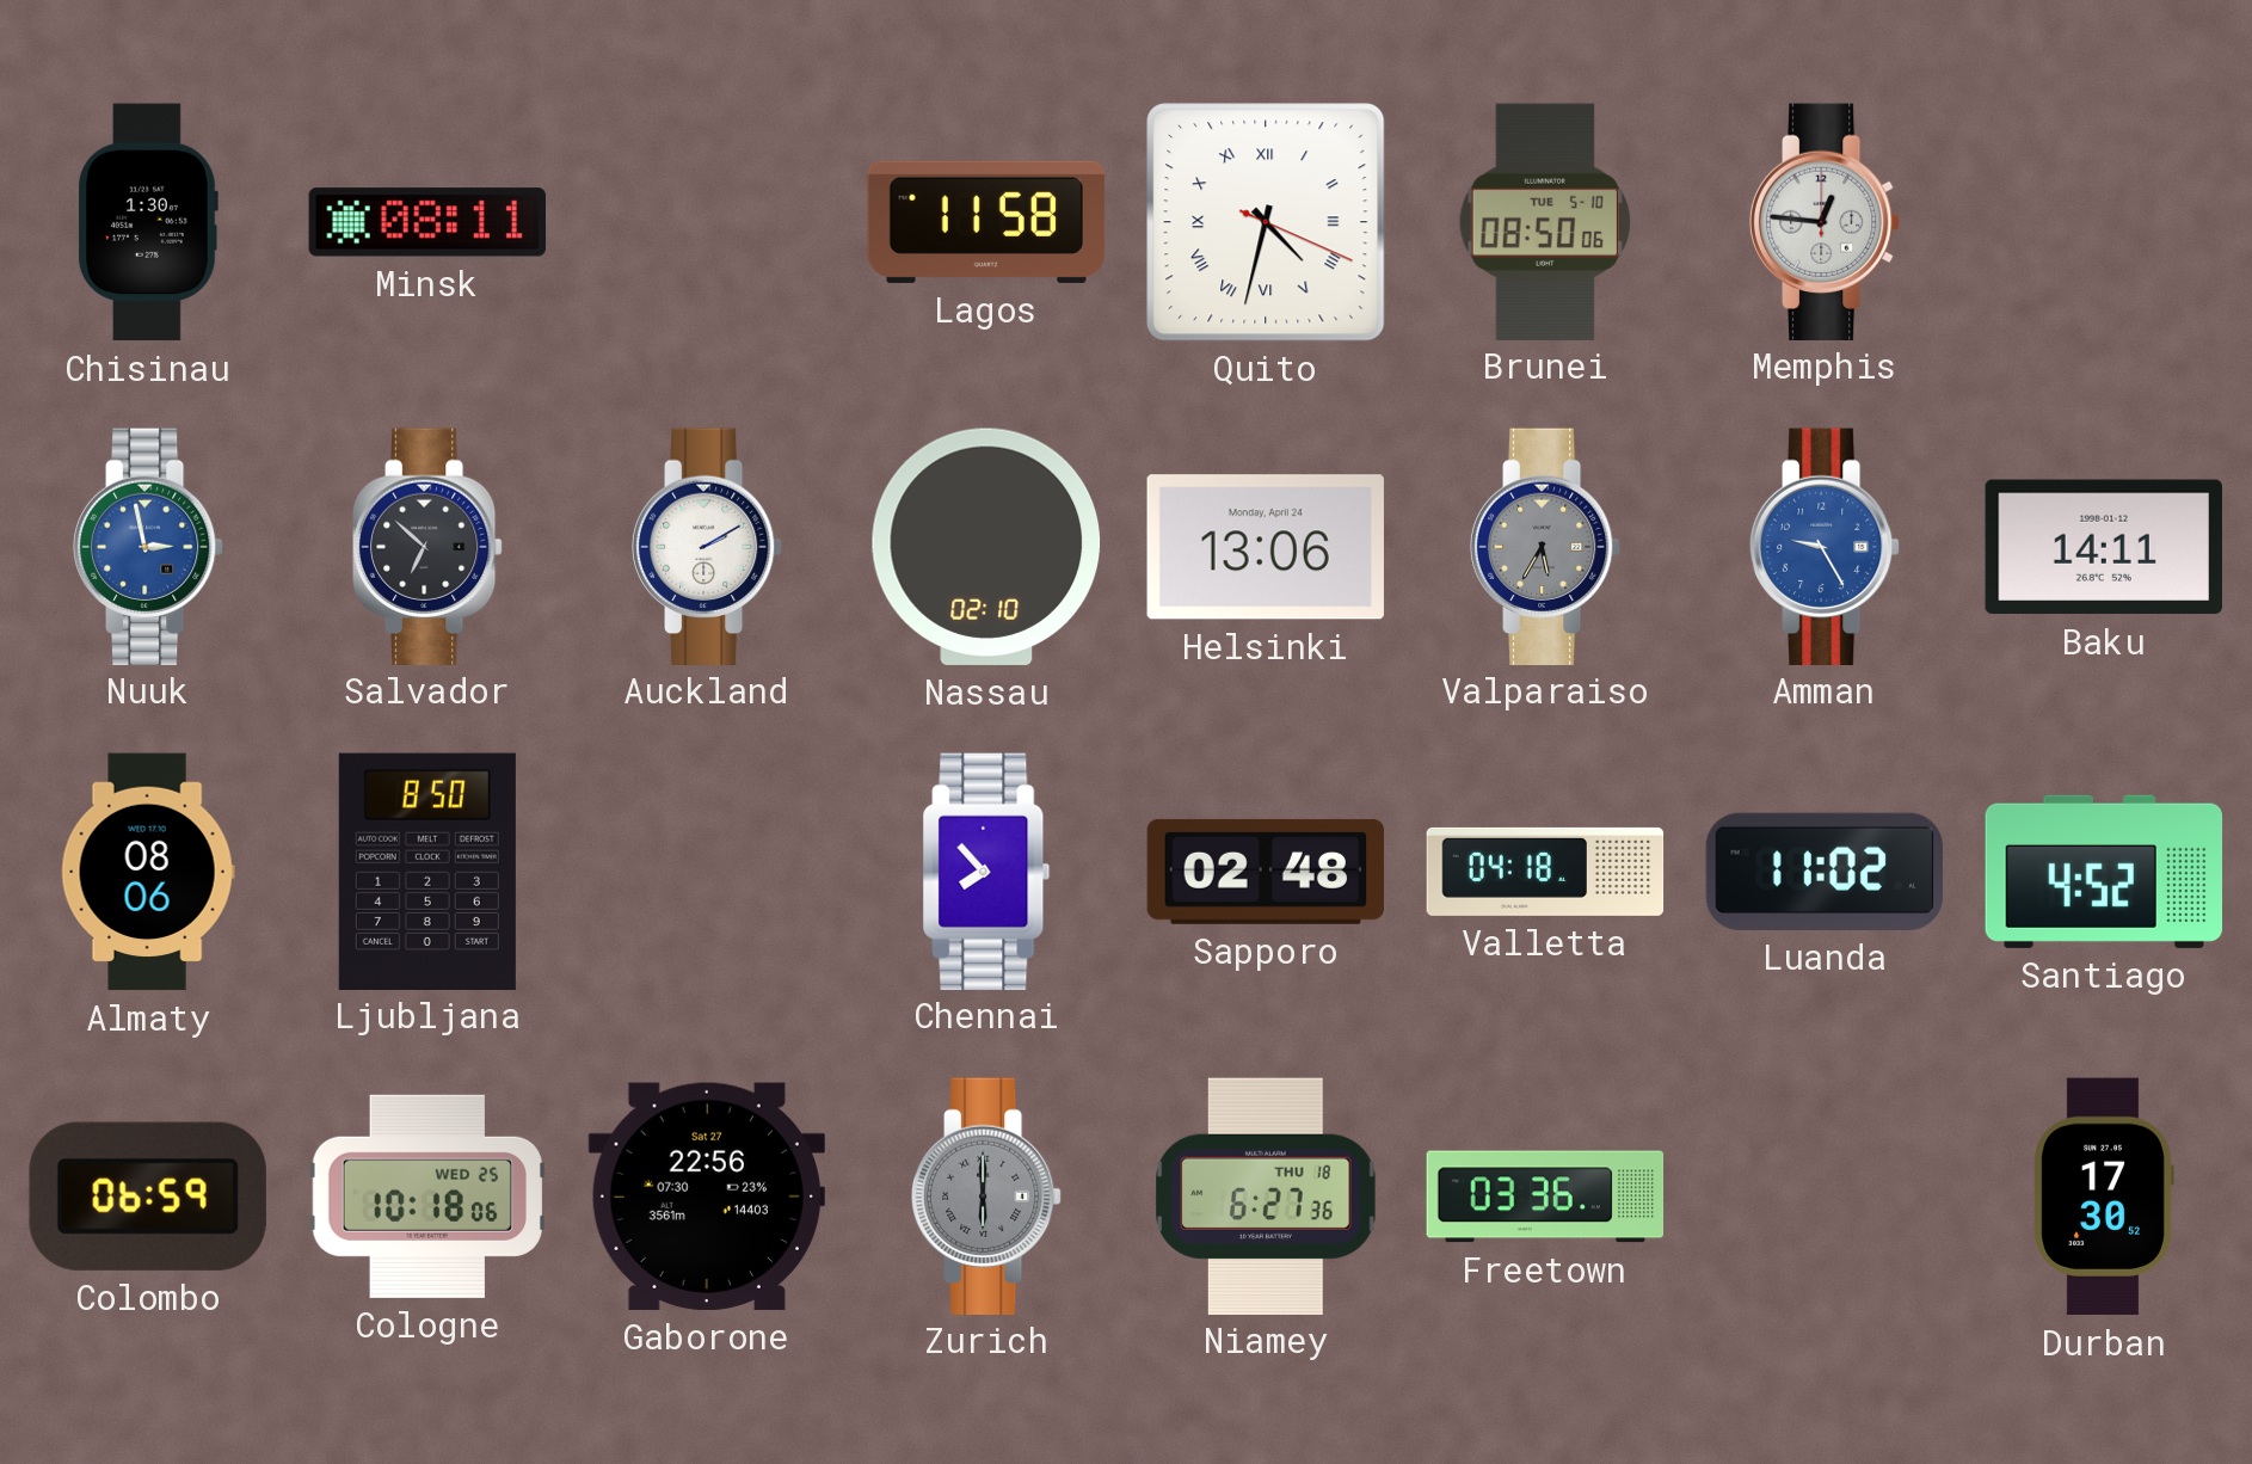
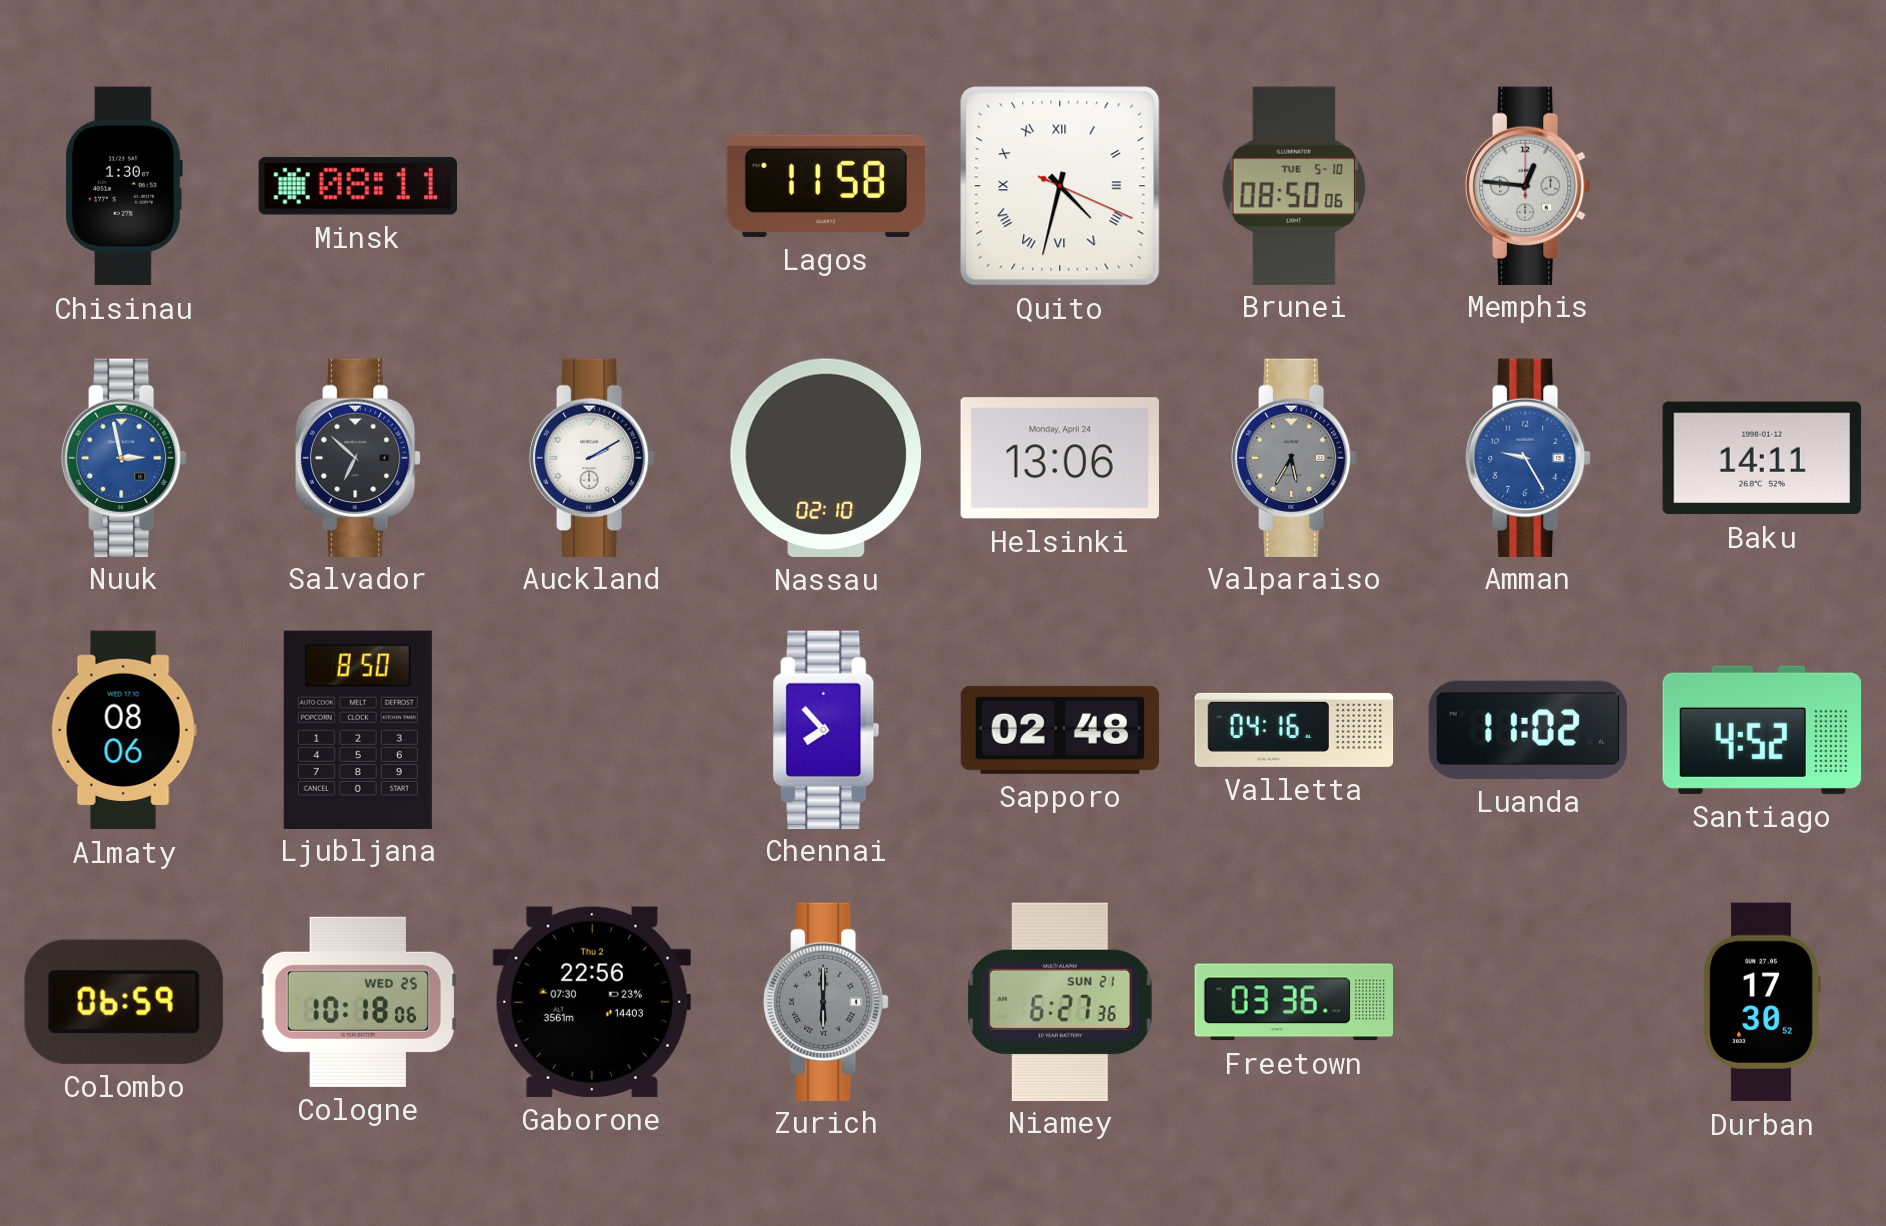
Valletta: 04:18 -> 04:16 (1294, 730)
Gaborone date: Sat 27 -> Thu 2 (592, 1002)
Niamey date: THU 18 -> SUN 21 (1060, 1001)
